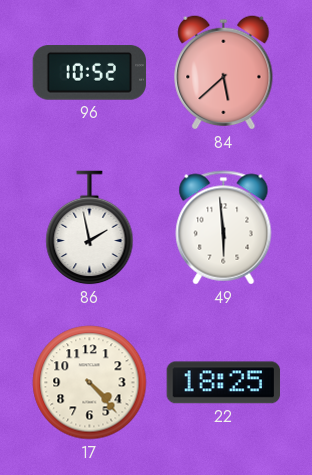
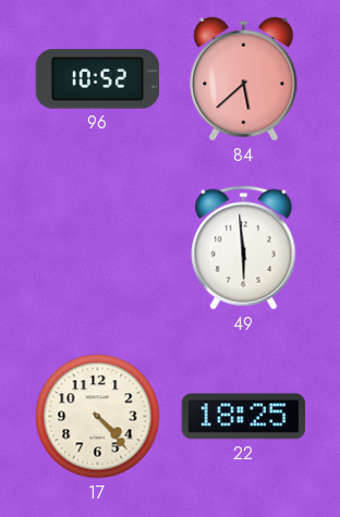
86: 1:58 -> none (90, 228)
